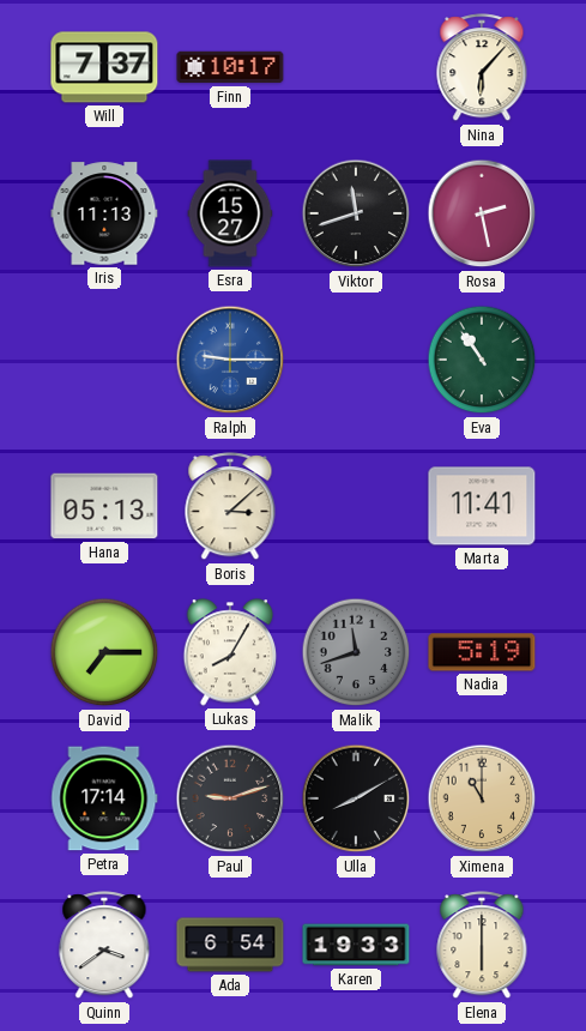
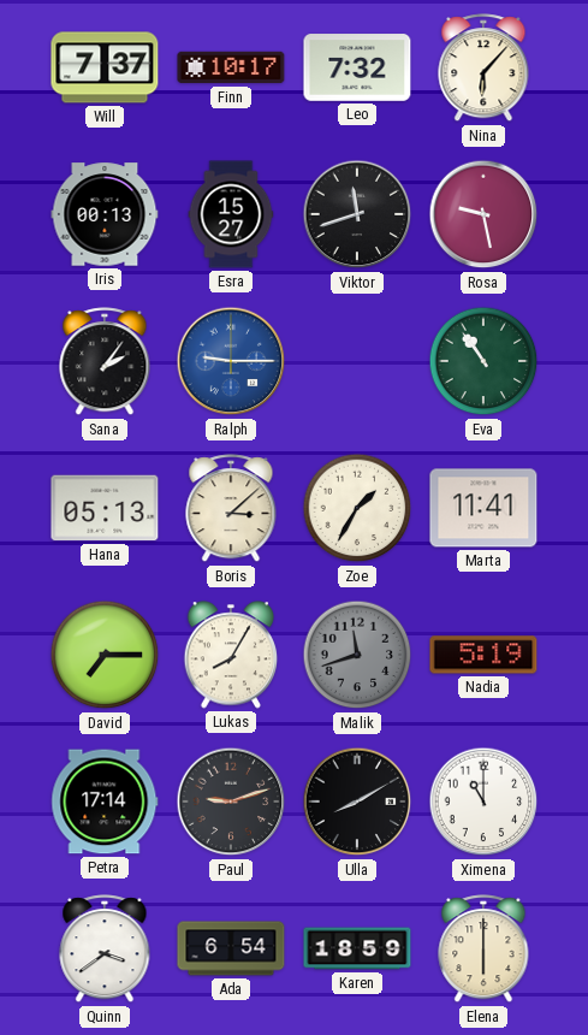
Leo: none -> 7:32 (357, 67)
Iris: 11:13 -> 00:13 (105, 214)
Rosa: 2:28 -> 9:28 (483, 214)
Sana: none -> 2:06 (105, 362)
Zoe: none -> 1:35 (357, 508)
Ximena dial: champagne -> white (483, 802)
Karen: 19:33 -> 18:59 (357, 948)
